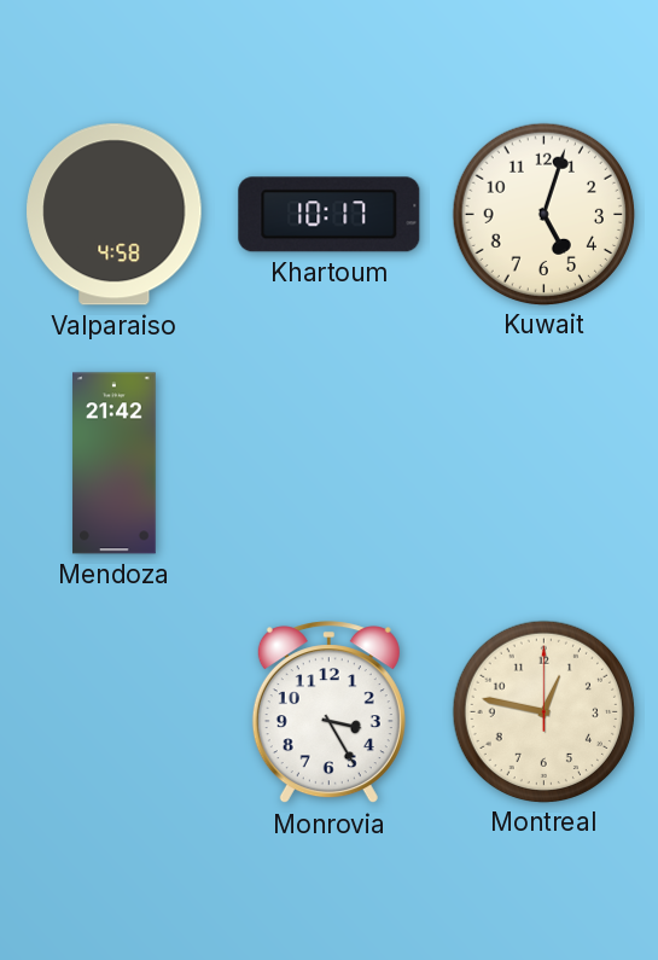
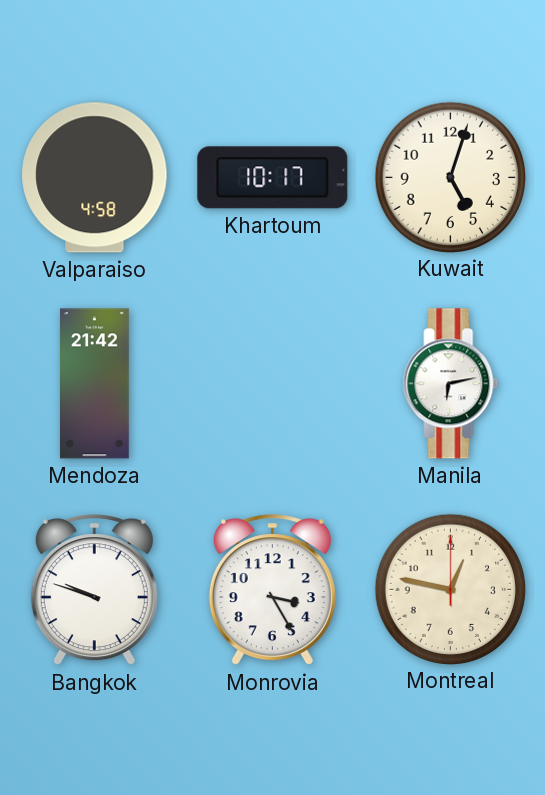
Manila: none -> 6:13 (451, 384)
Bangkok: none -> 9:48 (94, 590)
